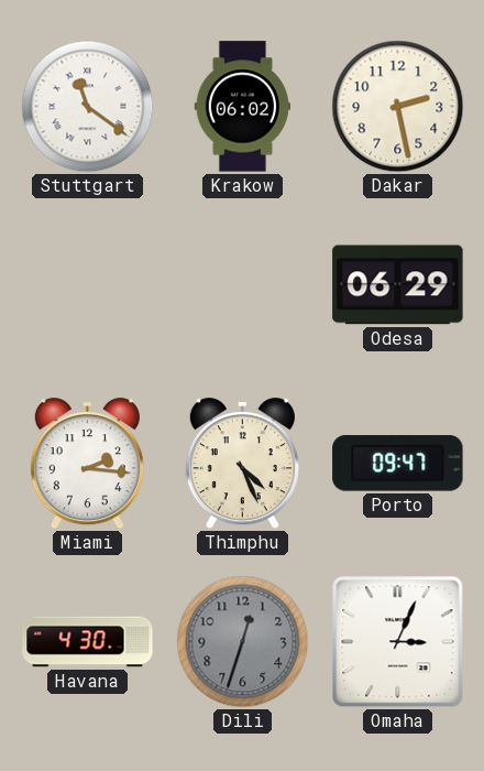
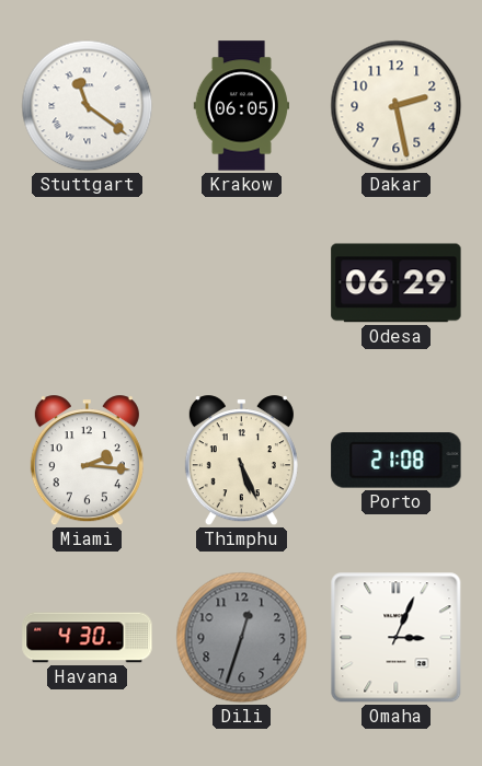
Krakow: 06:02 -> 06:05 (241, 106)
Thimphu: 4:26 -> 5:26 (241, 461)
Porto: 09:47 -> 21:08 (397, 461)
